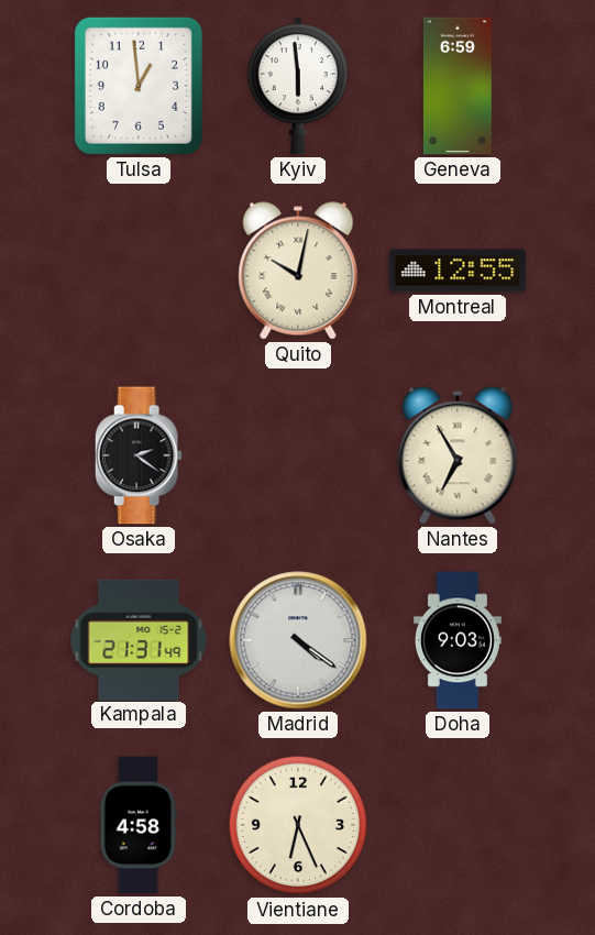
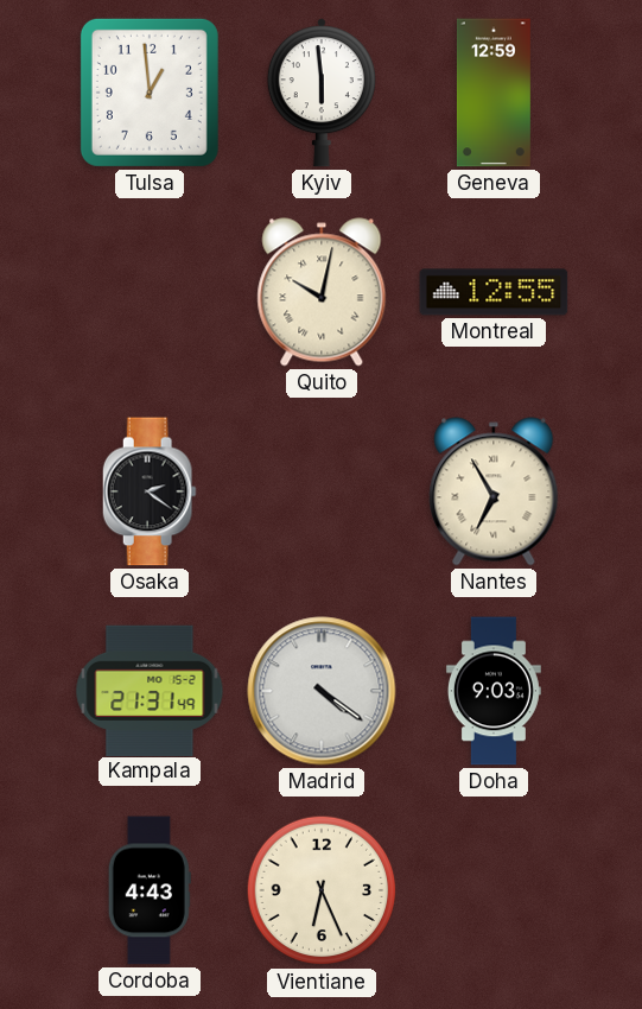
Geneva: 6:59 -> 12:59 (494, 93)
Cordoba: 4:58 -> 4:43 (150, 890)
